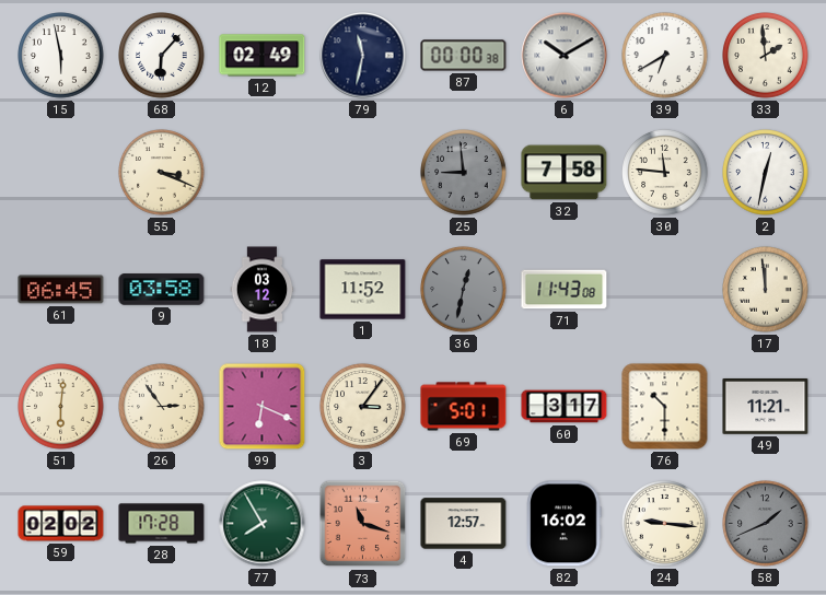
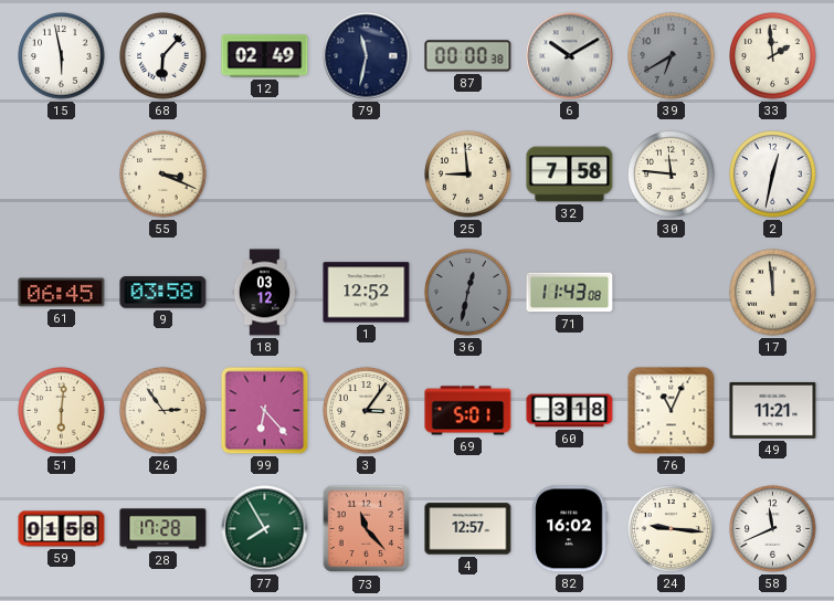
39 dial: white -> grey (672, 56)
25 dial: grey -> cream (468, 175)
1: 11:52 -> 12:52 (367, 293)
99: 6:19 -> 6:23 (265, 411)
60: 3:17 -> 3:18 (570, 411)
76: 10:30 -> 11:04 (672, 411)
59: 02:02 -> 01:58 (62, 529)
73: 11:18 -> 11:23 (367, 529)
58: 1:41 -> 11:41 (773, 529)
58 dial: grey -> white (773, 529)
